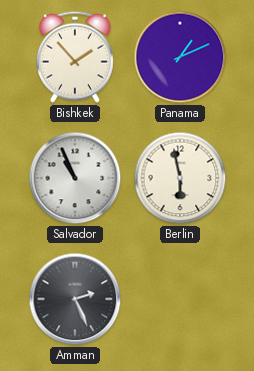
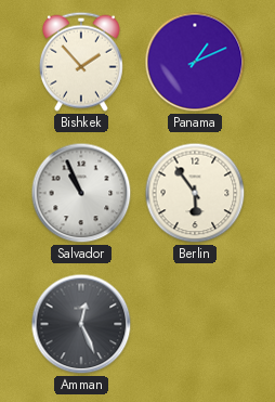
Berlin: 5:58 -> 5:54 (195, 193)
Amman: 2:26 -> 12:26 (81, 324)
